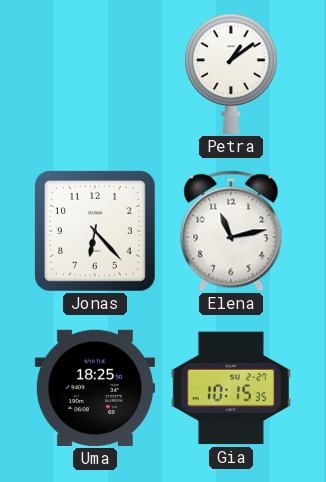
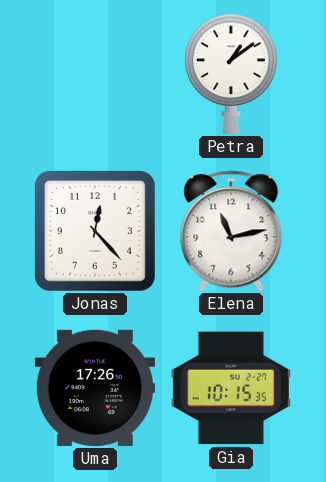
Jonas: 6:23 -> 12:23 (95, 231)
Uma: 18:25 -> 17:26 (95, 388)
